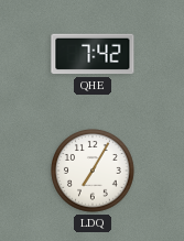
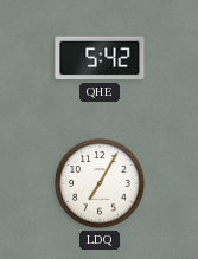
QHE: 7:42 -> 5:42 (100, 58)
